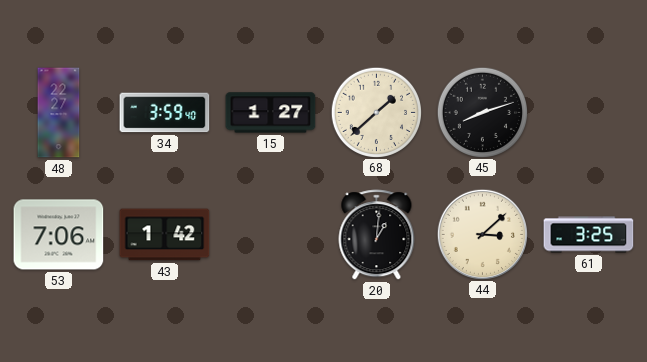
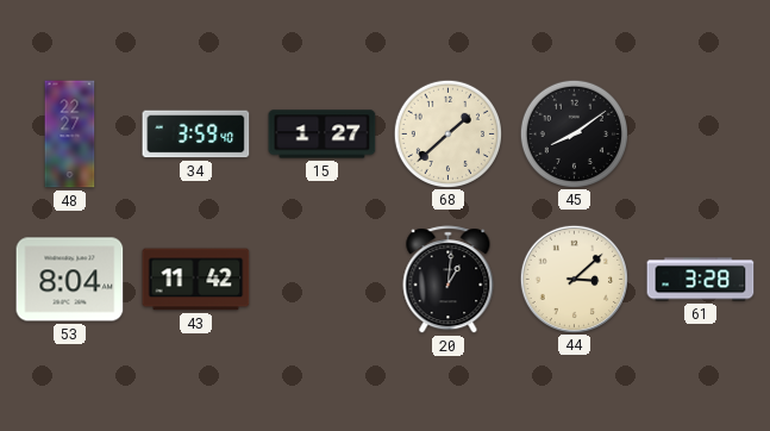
45: 8:12 -> 8:09 (574, 133)
53: 7:06 -> 8:04 (70, 280)
43: 1:42 -> 11:42 (196, 280)
61: 3:25 -> 3:28 (701, 280)
